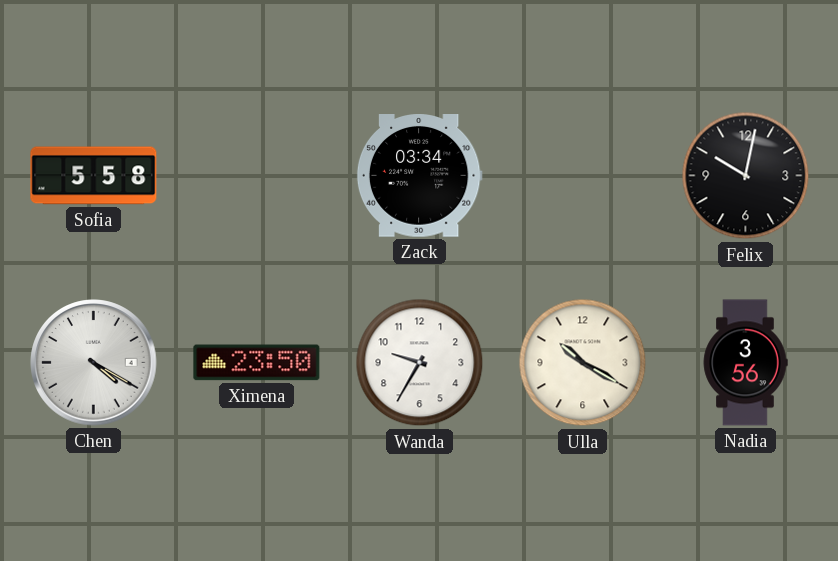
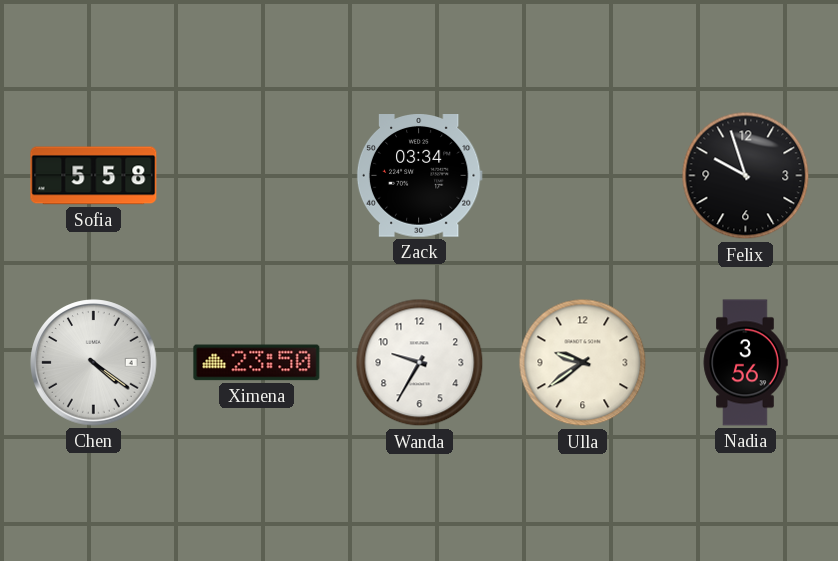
Felix: 10:02 -> 9:57 (746, 176)
Chen: 4:20 -> 4:21 (94, 363)
Ulla: 10:20 -> 9:39 (583, 363)
